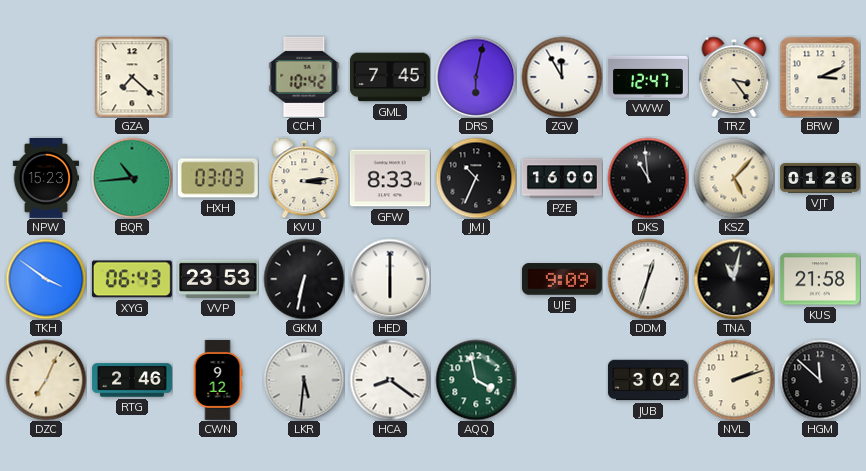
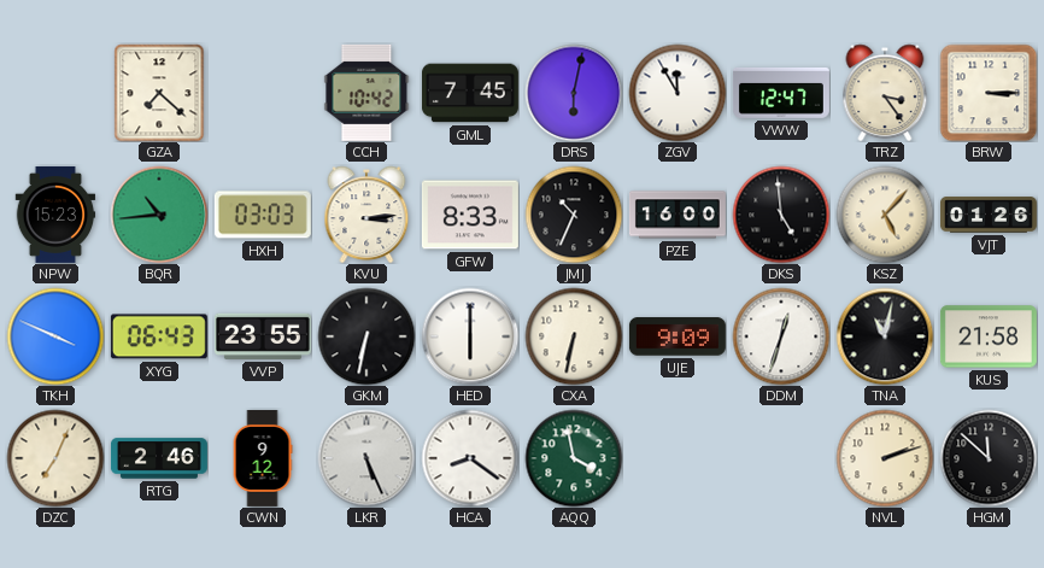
BRW: 3:11 -> 3:15 (989, 93)
DKS: 10:59 -> 4:59 (781, 215)
TKH: 3:51 -> 3:49 (55, 336)
VVP: 23:53 -> 23:55 (263, 336)
CXA: none -> 6:32 (574, 336)
LKR: 5:31 -> 5:26 (366, 458)
JUB: 3:02 -> none (648, 380)
